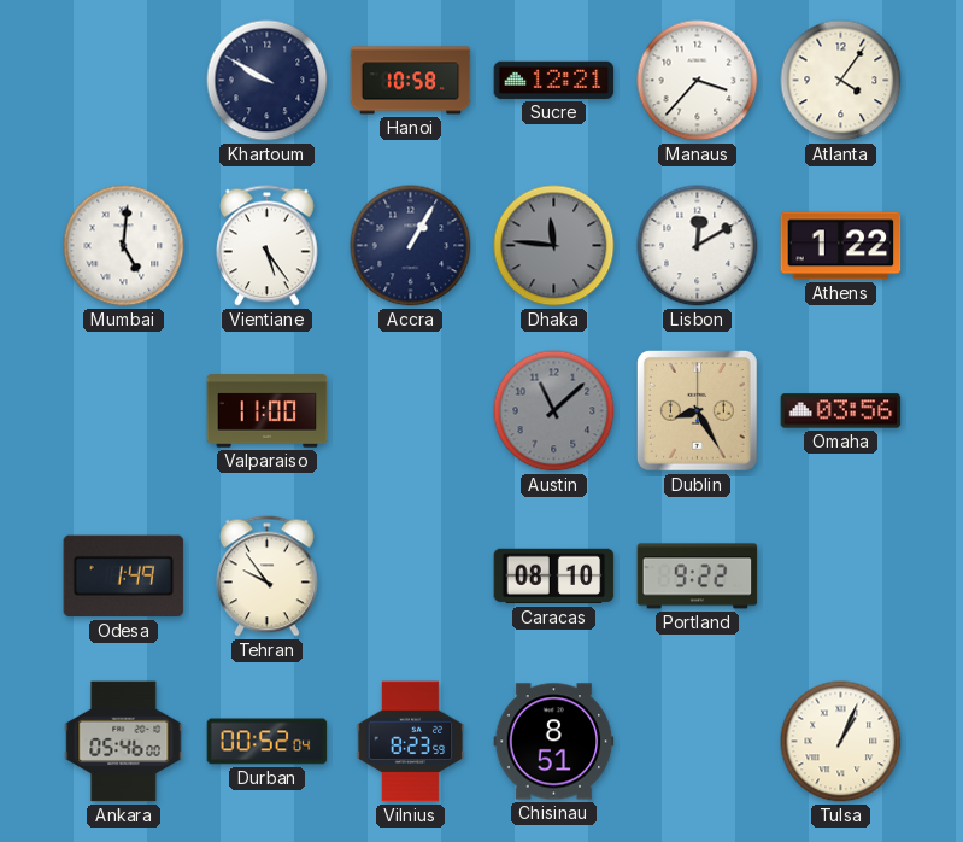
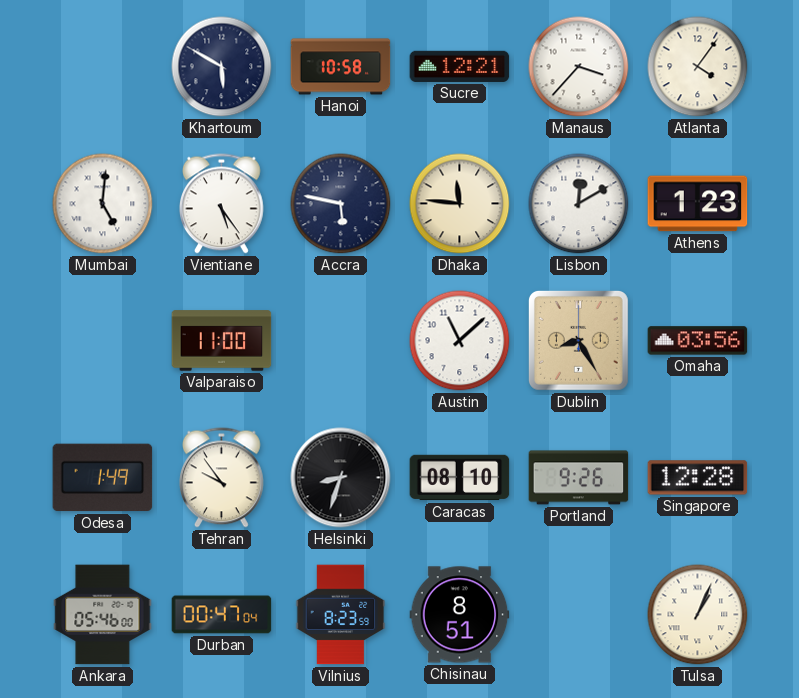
Khartoum: 9:50 -> 5:50 (222, 67)
Accra: 1:05 -> 5:47 (341, 204)
Dhaka dial: grey -> cream (460, 204)
Athens: 1:22 -> 1:23 (698, 204)
Austin dial: grey -> white (460, 341)
Helsinki: none -> 8:33 (341, 478)
Portland: 9:22 -> 9:26 (579, 478)
Singapore: none -> 12:28 (698, 478)
Durban: 00:52 -> 00:47 (222, 615)
